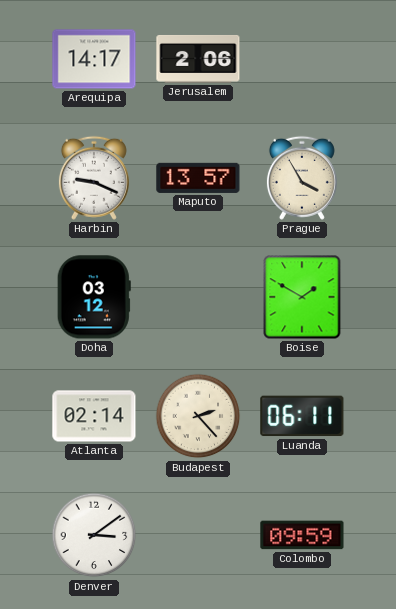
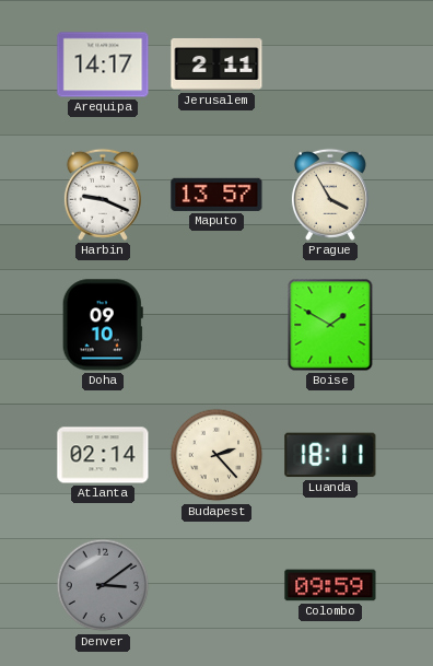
Jerusalem: 2:06 -> 2:11 (216, 65)
Doha: 03:12 -> 09:10 (103, 325)
Luanda: 06:11 -> 18:11 (330, 455)
Denver dial: white -> grey (103, 585)
